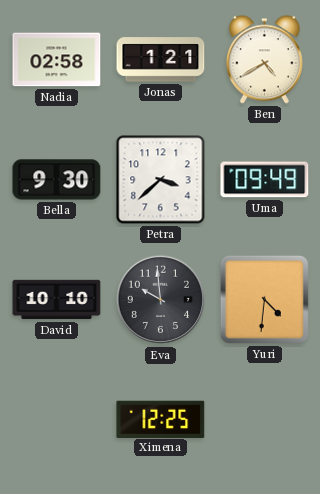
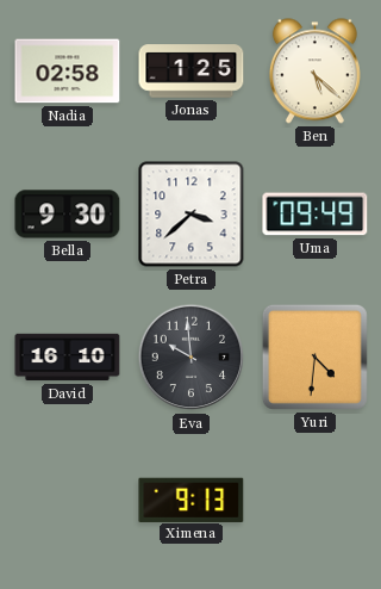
Jonas: 1:21 -> 1:25 (192, 72)
Ben: 4:40 -> 5:22 (314, 72)
David: 10:10 -> 16:10 (68, 358)
Ximena: 12:25 -> 9:13 (192, 500)
